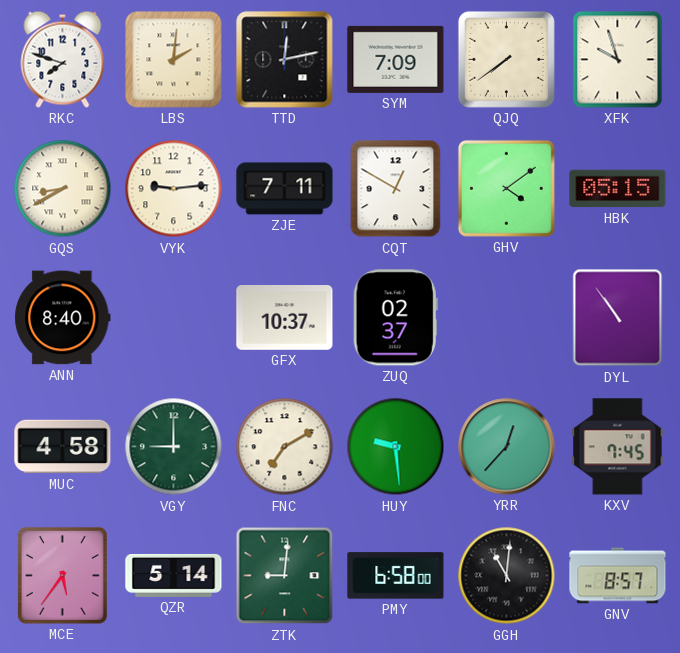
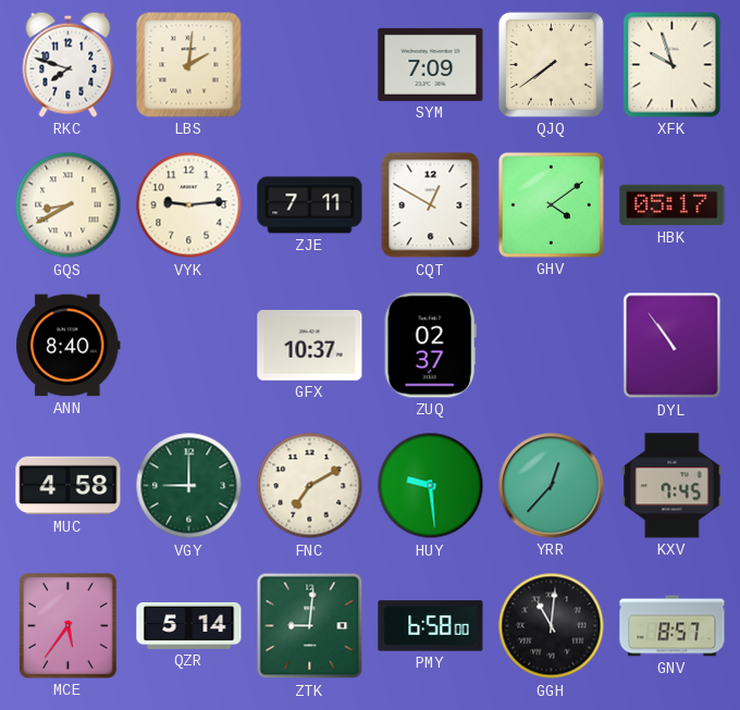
TTD: 12:13 -> none (285, 60)
HBK: 05:15 -> 05:17 (673, 205)
